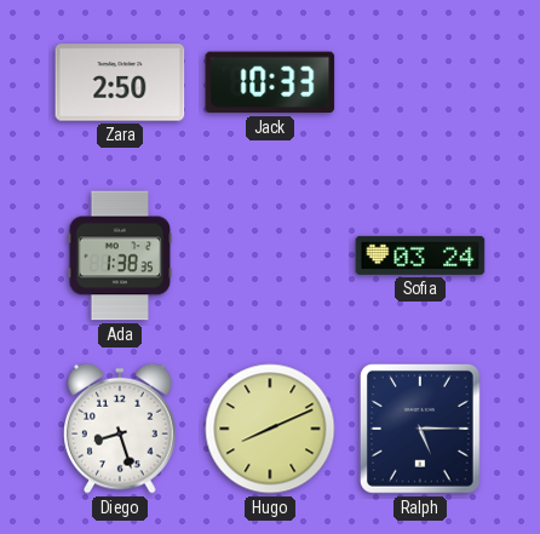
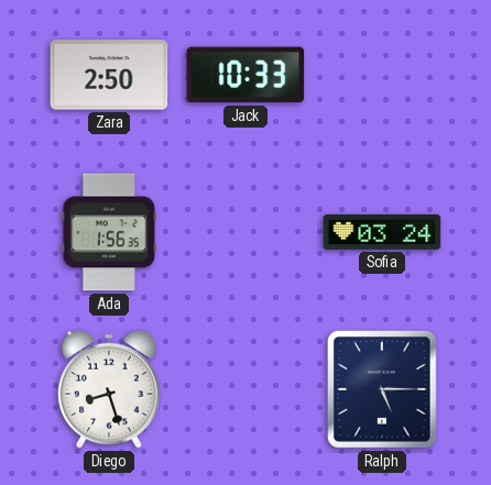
Ada: 1:38 -> 1:56 (109, 232)
Hugo: 8:11 -> none (270, 429)
